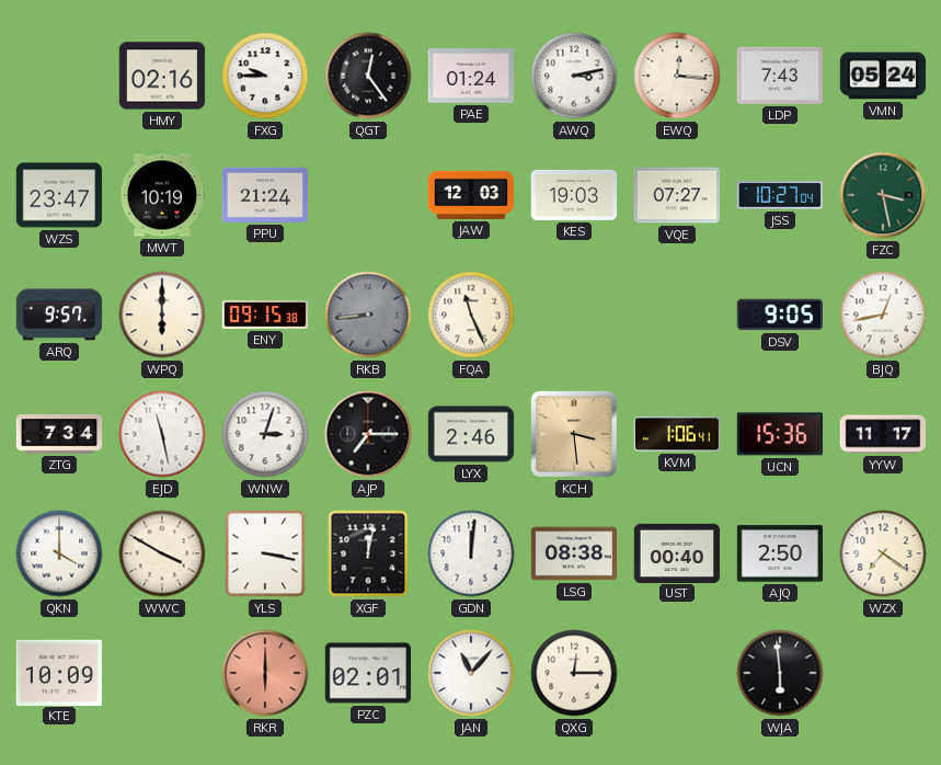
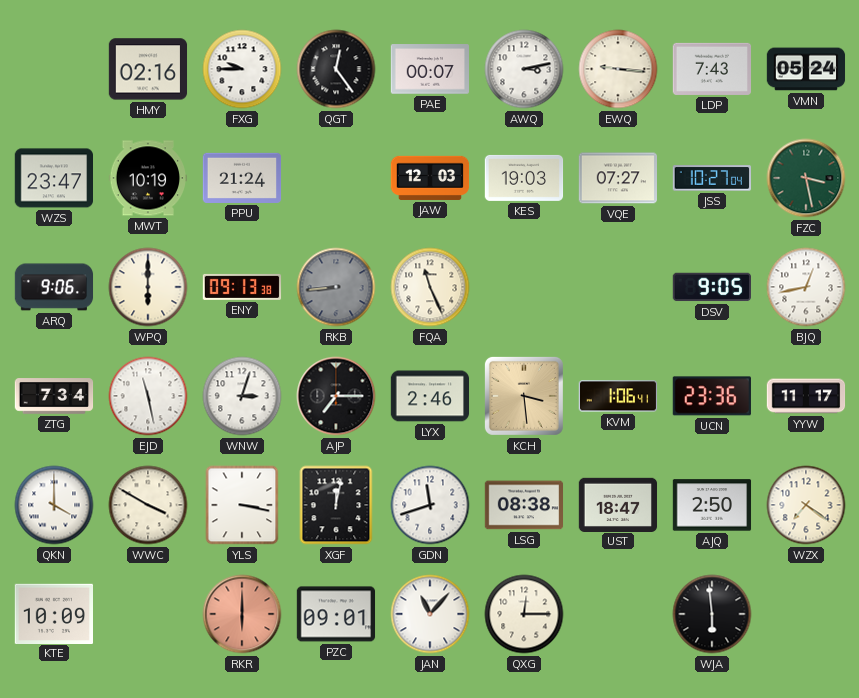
PAE: 01:24 -> 00:07 (430, 69)
EWQ: 12:16 -> 9:16 (618, 69)
ARQ: 9:57 -> 9:06 (54, 287)
ENY: 09:15 -> 09:13 (242, 287)
UCN: 15:36 -> 23:36 (712, 396)
GDN: 12:01 -> 11:42 (430, 505)
UST: 00:40 -> 18:47 (618, 504)
PZC: 02:01 -> 09:01 (336, 614)
